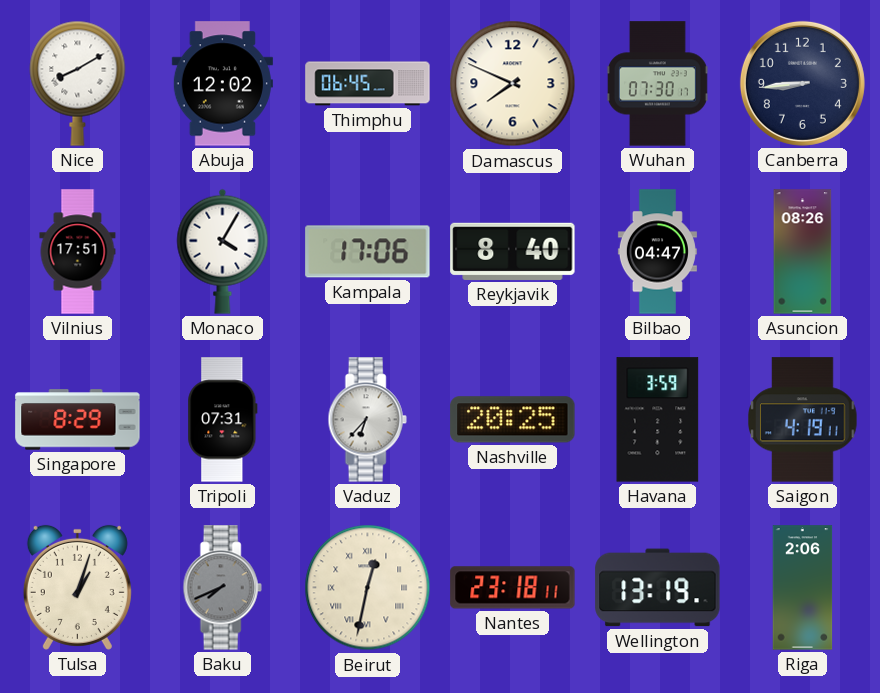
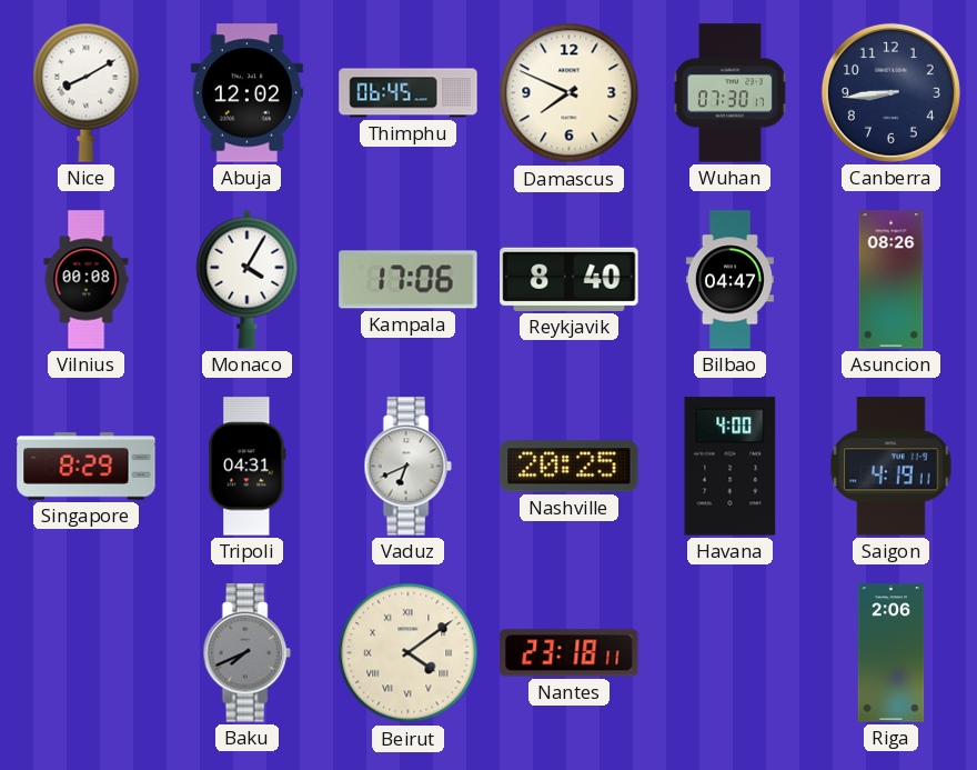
Vilnius: 17:51 -> 00:08 (87, 280)
Tripoli: 07:31 -> 04:31 (248, 467)
Vaduz: 6:37 -> 6:41 (407, 467)
Havana: 3:59 -> 4:00 (731, 467)
Tulsa: 1:03 -> none (77, 587)
Beirut: 12:32 -> 4:09 (409, 653)
Wellington: 13:19 -> none (658, 588)
